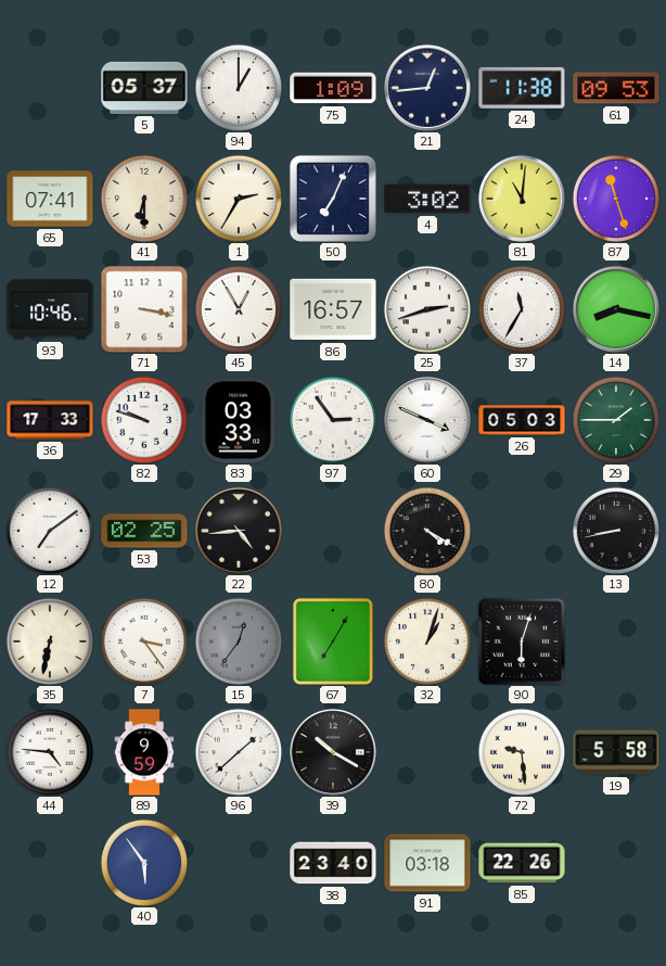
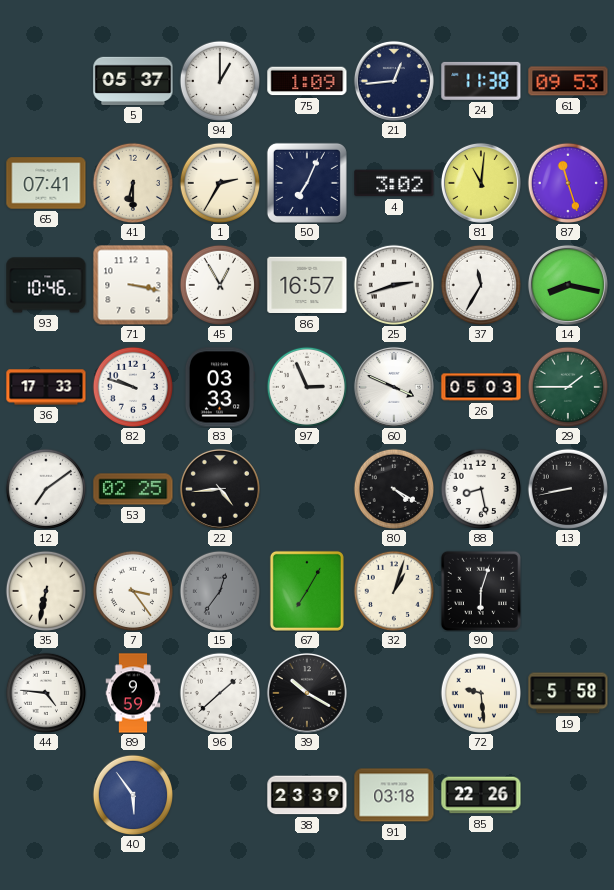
97: 2:54 -> 2:56 (306, 386)
88: none -> 8:28 (480, 488)
38: 23:40 -> 23:39 (307, 795)
